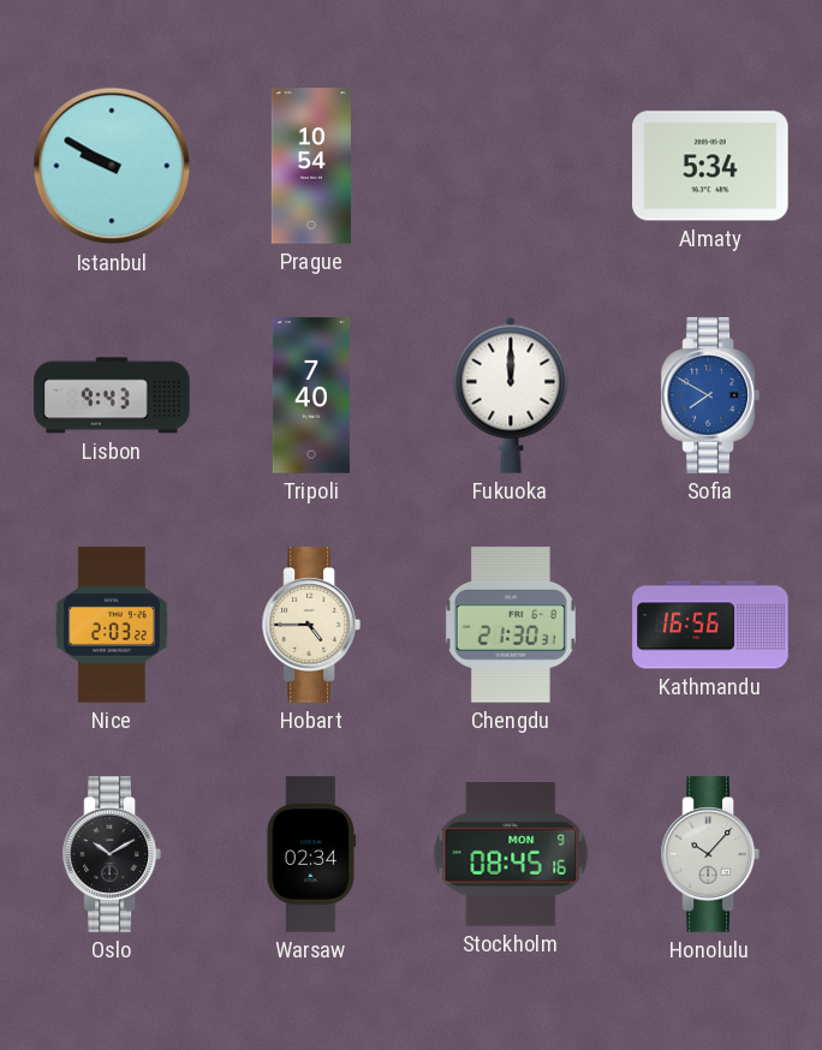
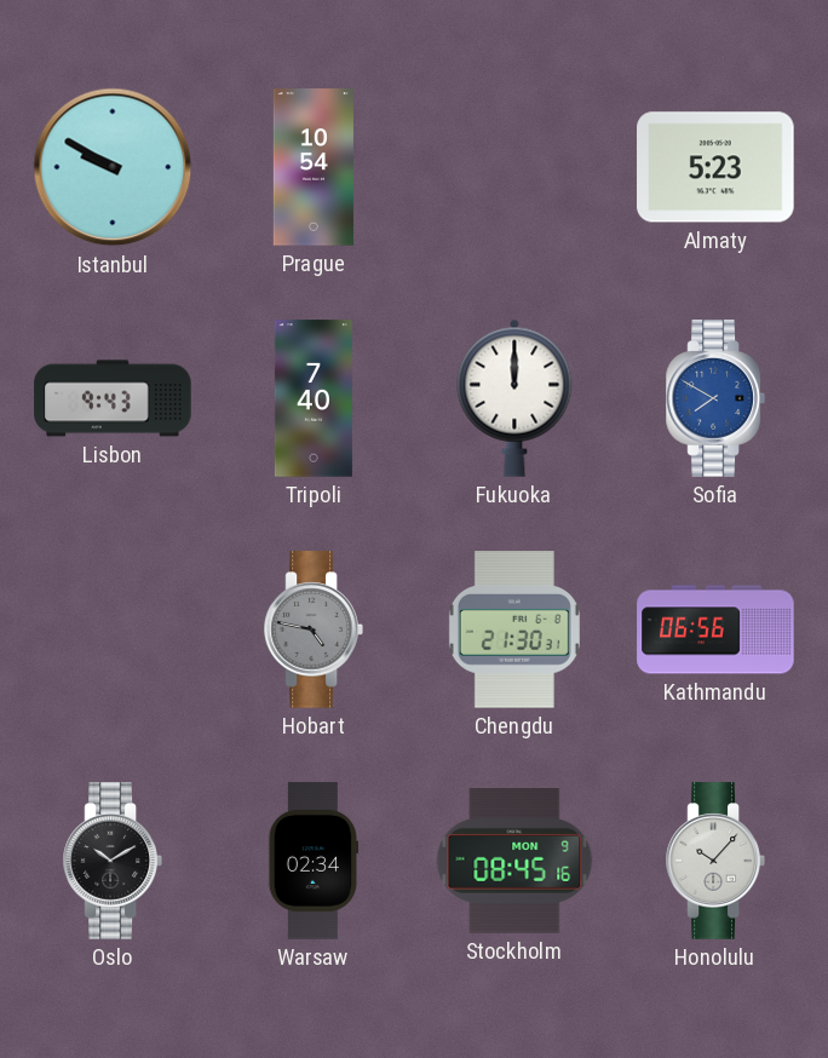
Almaty: 5:34 -> 5:23 (715, 167)
Nice: 2:03 -> none (112, 625)
Hobart: 4:45 -> 4:47 (314, 629)
Hobart dial: cream -> grey (314, 629)
Kathmandu: 16:56 -> 06:56 (715, 629)
